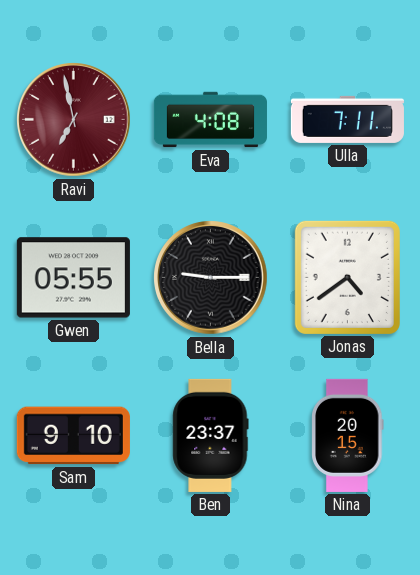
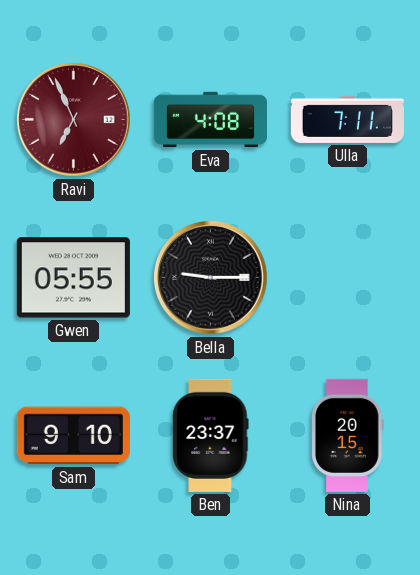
Ravi: 6:58 -> 6:56 (74, 120)
Jonas: 4:39 -> none (347, 277)
